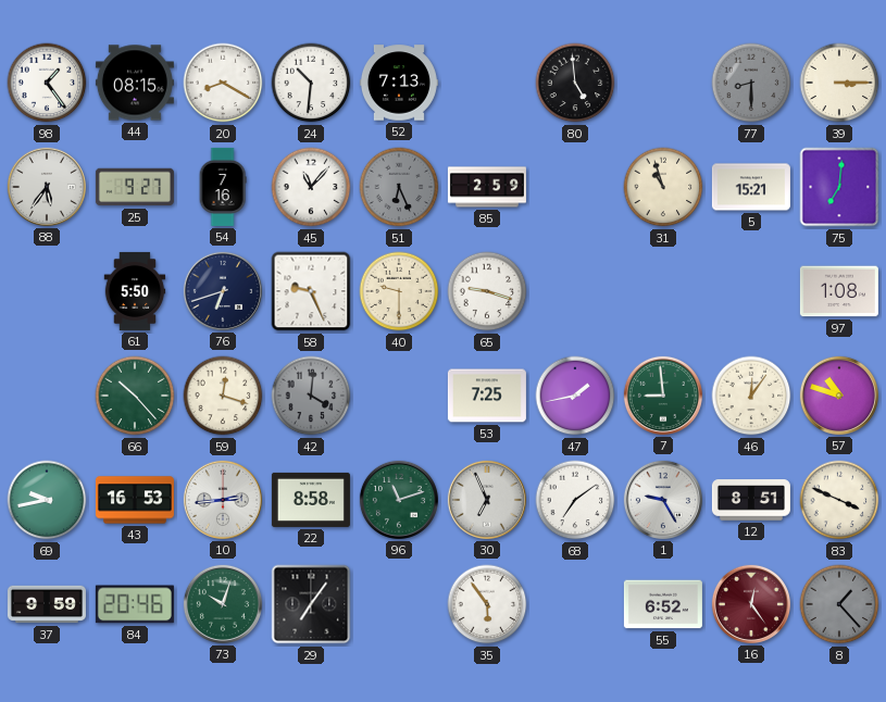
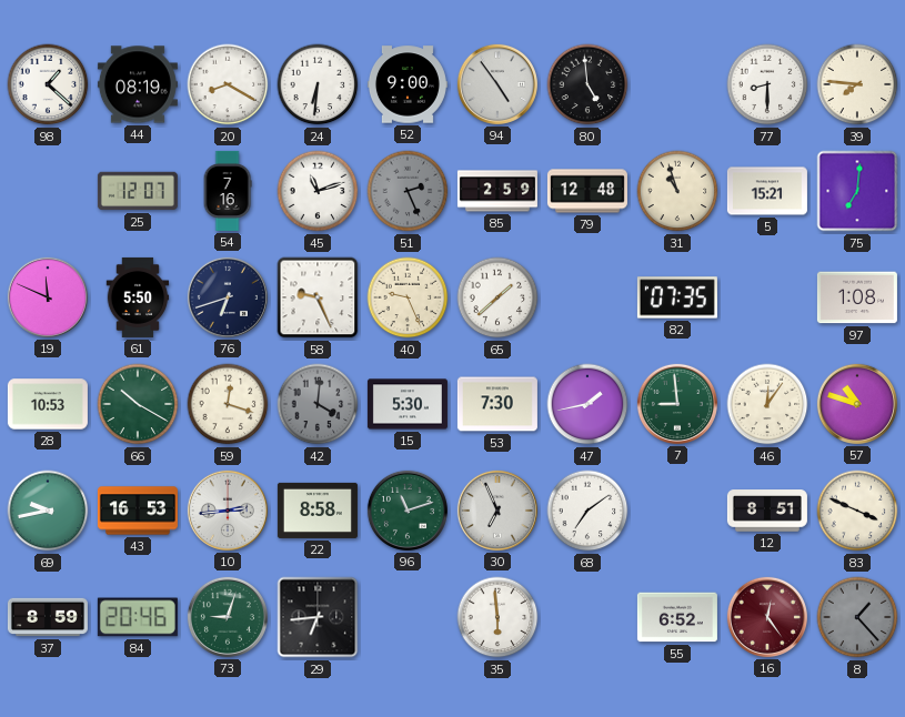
98: 1:24 -> 1:22 (48, 84)
44: 08:15 -> 08:19 (138, 84)
24: 10:31 -> 6:31 (318, 84)
52: 7:13 -> 9:00 (408, 84)
94: none -> 4:54 (497, 84)
77 dial: grey -> white (767, 84)
39: 3:15 -> 7:46 (857, 84)
88: 5:36 -> none (47, 187)
25: 9:27 -> 12:07 (138, 191)
45: 11:07 -> 11:12 (318, 191)
51: 6:26 -> 2:26 (408, 191)
79: none -> 12:48 (587, 191)
19: none -> 11:49 (48, 297)
40: 9:30 -> 9:26 (408, 297)
65: 9:18 -> 1:38 (497, 297)
82: none -> 07:35 (677, 297)
28: none -> 10:53 (48, 404)
66: 10:23 -> 10:20 (138, 404)
15: none -> 5:30 (408, 404)
53: 7:25 -> 7:30 (497, 404)
1: 9:25 -> none (663, 500)
37: 9:59 -> 8:59 (48, 617)
73: 10:03 -> 9:03 (228, 617)
29: 7:06 -> 6:44 (318, 617)
35: 5:54 -> 5:59 (497, 617)
